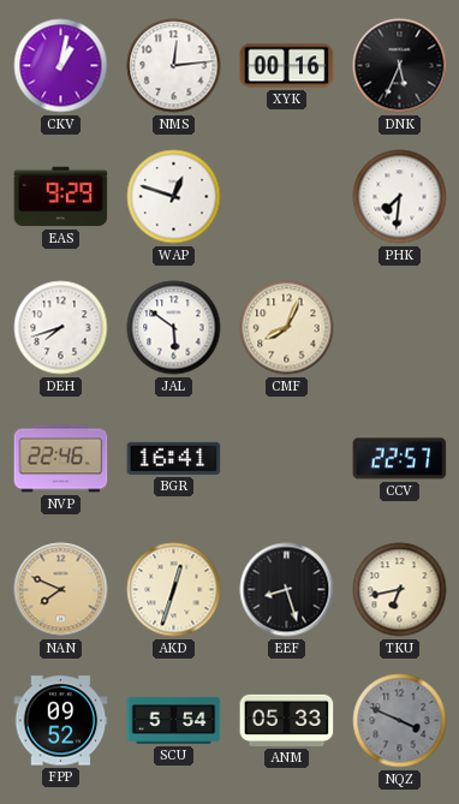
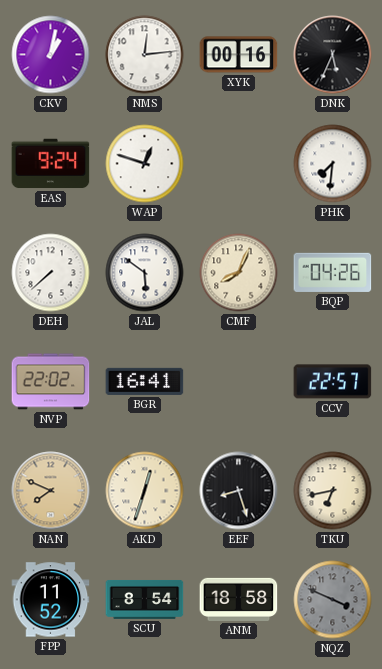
EAS: 9:29 -> 9:24 (51, 164)
DEH: 7:42 -> 7:38 (51, 273)
BQP: none -> 04:26 (333, 272)
NVP: 22:46 -> 22:02 (51, 382)
FPP: 09:52 -> 11:52 (51, 600)
SCU: 5:54 -> 8:54 (145, 599)
ANM: 05:33 -> 18:58 (239, 599)
